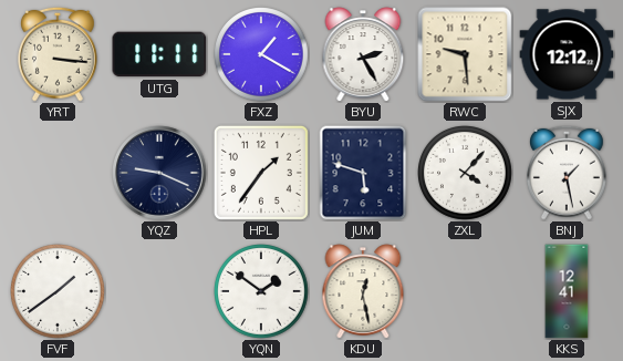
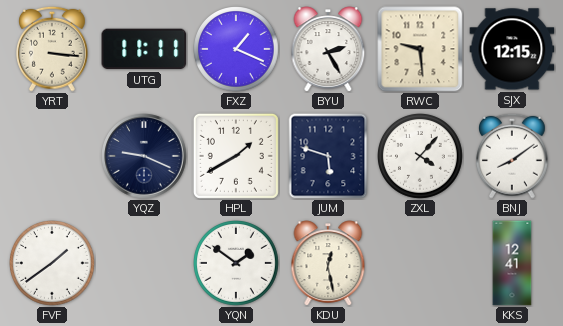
FXZ: 1:20 -> 1:19 (237, 50)
SJX: 12:12 -> 12:15 (512, 49)
HPL: 1:36 -> 1:40 (236, 156)
BNJ: 1:28 -> 8:09 (513, 156)
